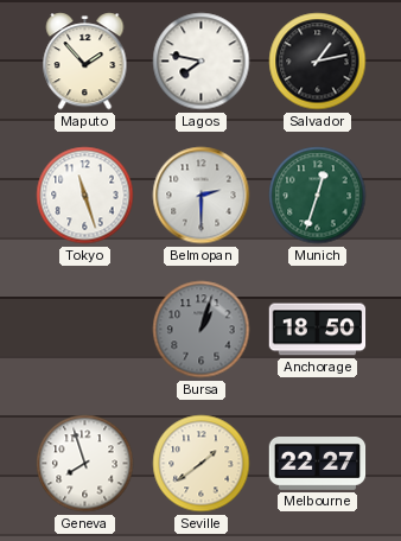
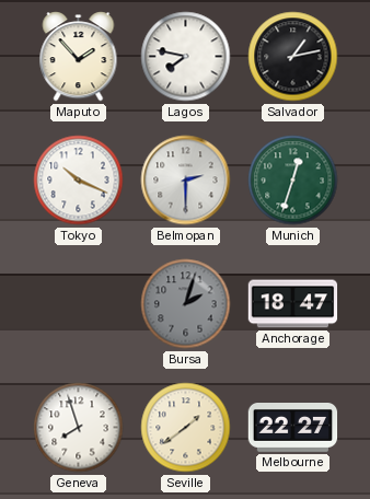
Tokyo: 11:27 -> 10:19 (79, 181)
Bursa: 1:03 -> 2:03 (186, 304)
Anchorage: 18:50 -> 18:47 (293, 304)
